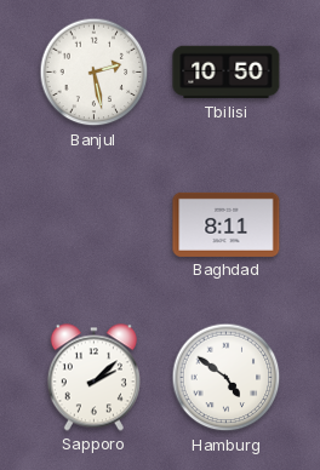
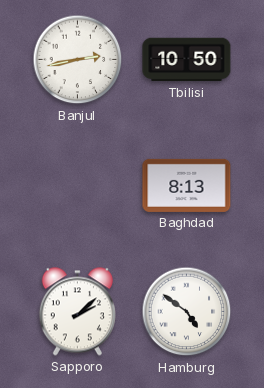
Banjul: 2:28 -> 2:43 (78, 60)
Baghdad: 8:11 -> 8:13 (187, 185)
